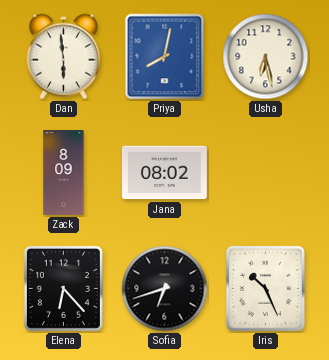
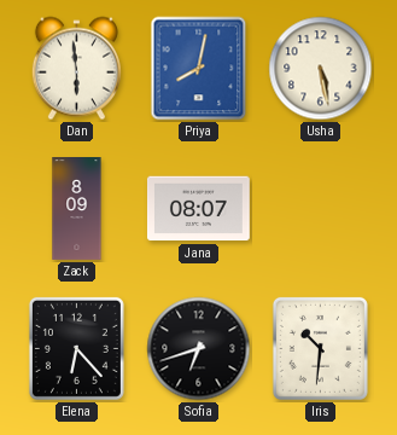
Usha: 6:28 -> 5:28 (321, 69)
Jana: 08:02 -> 08:07 (198, 209)
Iris: 10:26 -> 10:31 (320, 348)
